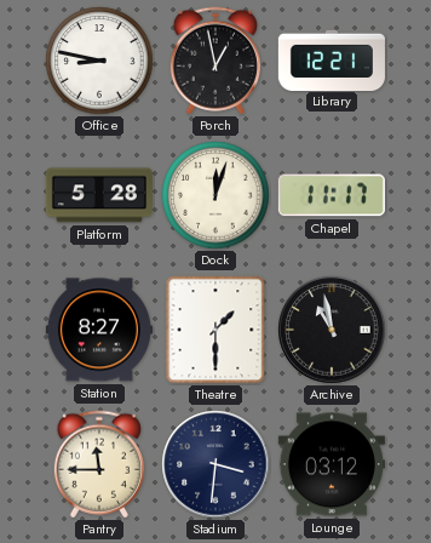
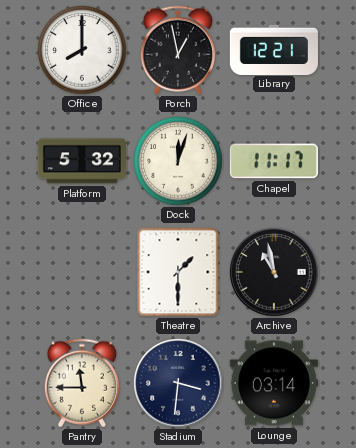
Office: 8:47 -> 8:00 (82, 50)
Platform: 5:28 -> 5:32 (82, 161)
Station: 8:27 -> none (99, 330)
Lounge: 03:12 -> 03:14 (274, 383)
